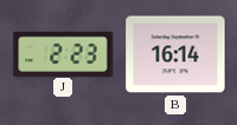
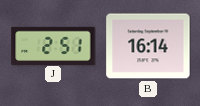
J: 2:23 -> 2:51 (53, 45)
